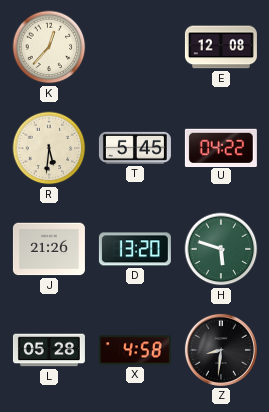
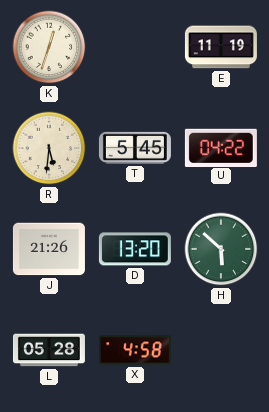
K: 12:37 -> 12:33 (49, 47)
E: 12:08 -> 11:19 (221, 47)
H: 5:48 -> 5:52 (221, 249)
Z: 8:31 -> none (221, 350)
